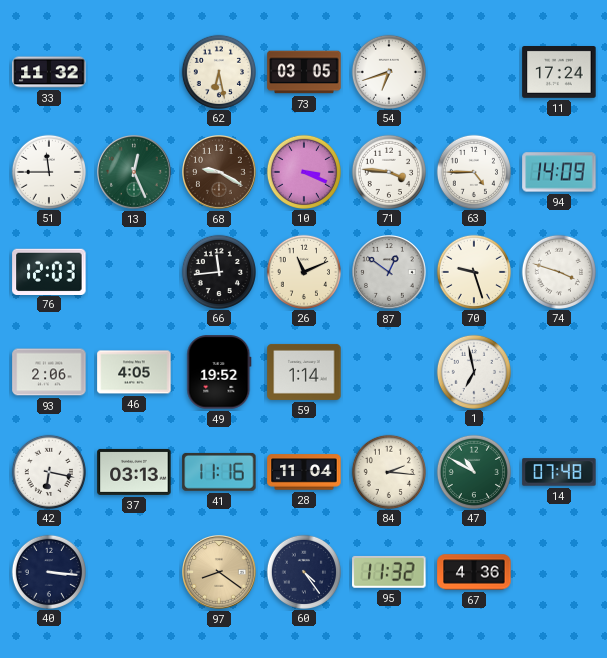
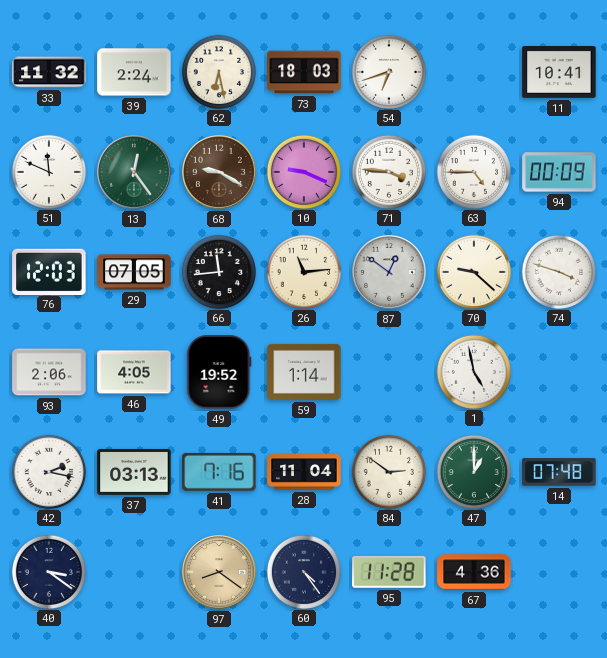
39: none -> 2:24 (134, 72)
73: 03:05 -> 18:03 (304, 72)
11: 17:24 -> 10:41 (559, 73)
51: 11:45 -> 11:49 (48, 171)
13: 12:26 -> 12:24 (134, 172)
10: 3:19 -> 9:19 (303, 171)
94: 14:09 -> 00:09 (559, 172)
29: none -> 07:05 (134, 272)
26: 11:11 -> 11:14 (303, 271)
70: 9:27 -> 9:22 (473, 271)
1: 6:58 -> 4:58 (473, 371)
42: 6:17 -> 2:17 (48, 471)
41: 11:16 -> 7:16 (219, 472)
84: 2:16 -> 2:51 (388, 471)
47: 10:50 -> 1:00 (473, 471)
40: 3:16 -> 3:21 (48, 571)
95: 11:32 -> 11:28 (389, 572)
